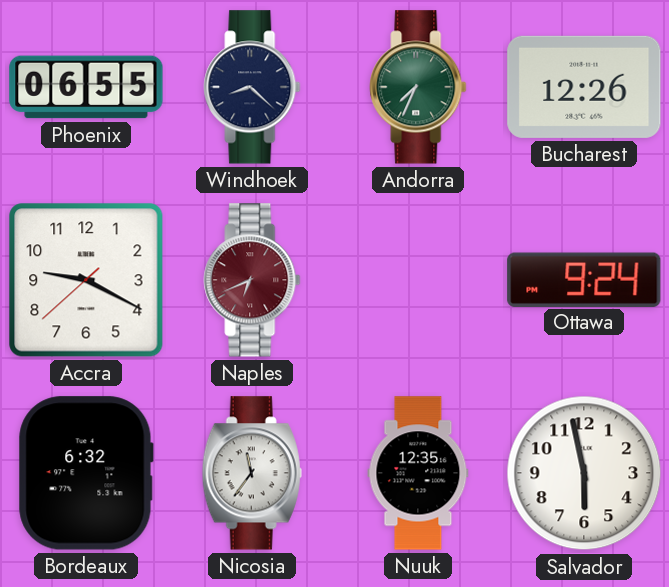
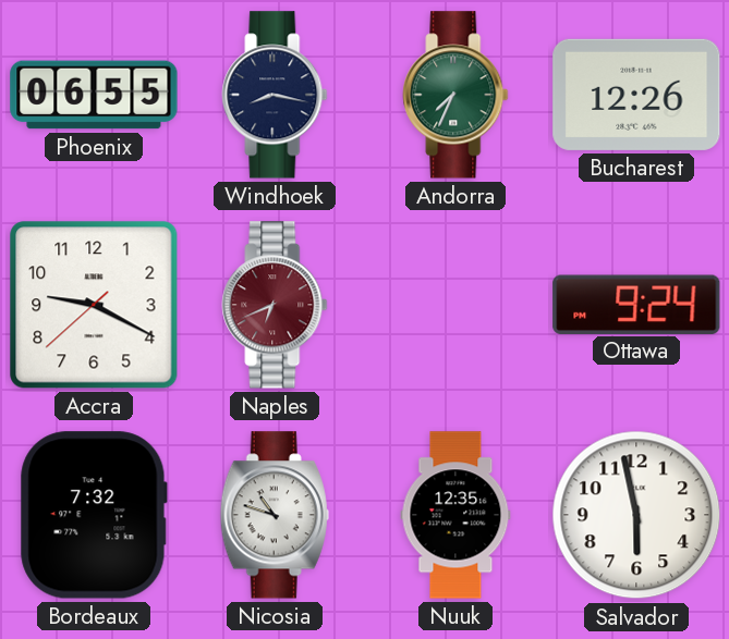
Windhoek: 8:22 -> 8:17 (275, 95)
Bordeaux: 6:32 -> 7:32 (94, 515)
Nicosia: 11:36 -> 10:48 (275, 515)
